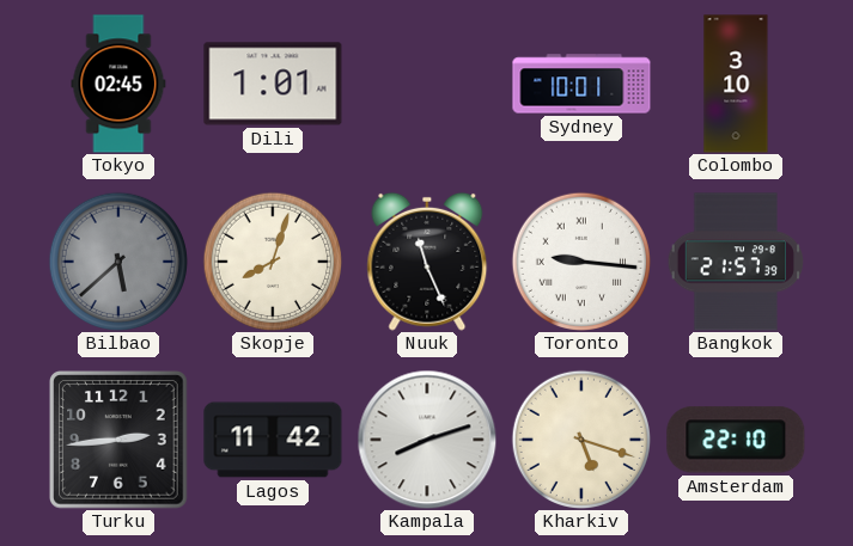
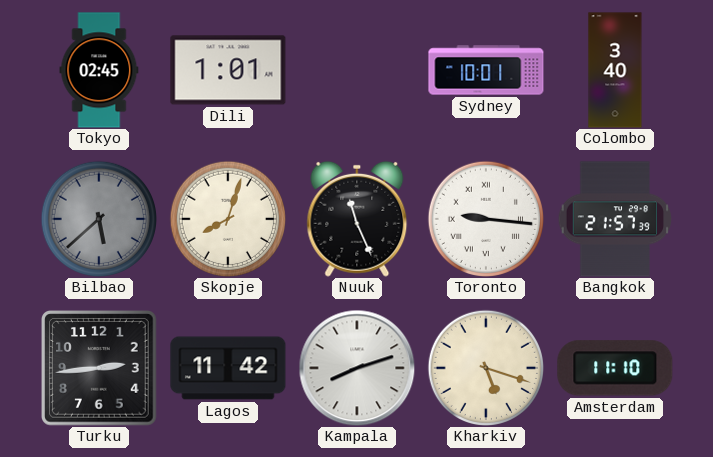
Colombo: 3:10 -> 3:40 (615, 70)
Amsterdam: 22:10 -> 11:10 (615, 368)
